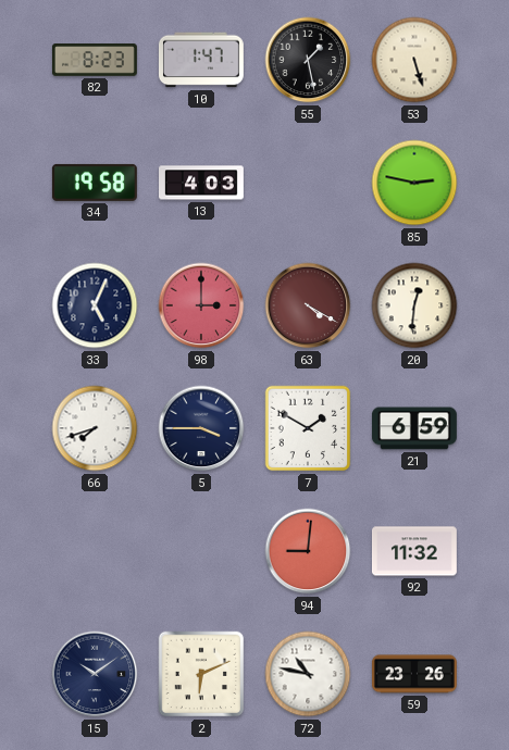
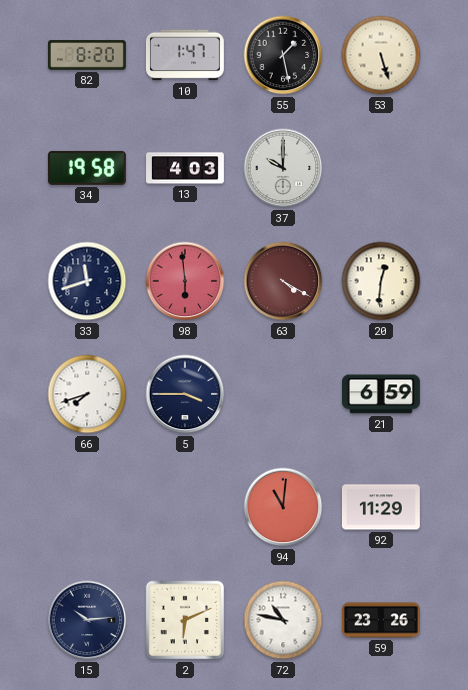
82: 8:23 -> 8:20 (87, 55)
37: none -> 10:00 (283, 168)
85: 2:47 -> none (414, 183)
33: 5:04 -> 11:42 (87, 281)
98: 3:00 -> 5:59 (185, 281)
7: 1:50 -> none (308, 428)
94: 9:01 -> 11:01 (283, 507)
92: 11:32 -> 11:29 (381, 507)
15: 10:09 -> 10:14 (87, 620)
